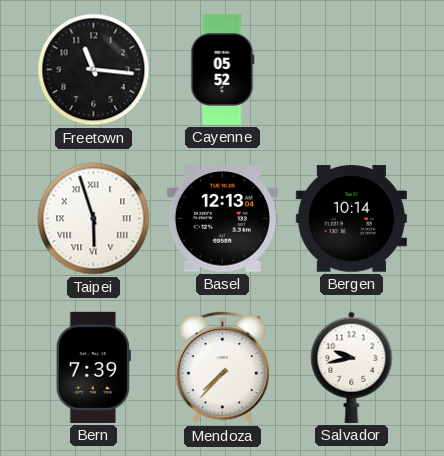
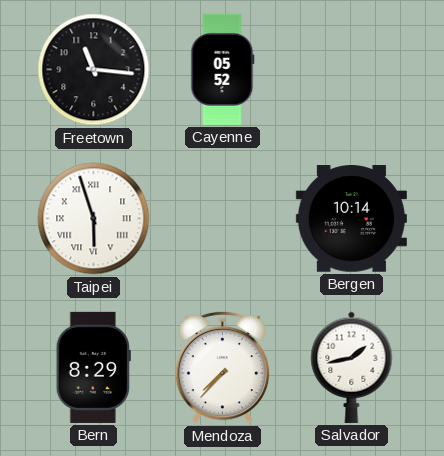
Basel: 12:13 -> none (222, 219)
Bern: 7:39 -> 8:29 (93, 367)
Salvador: 9:43 -> 1:43 (352, 367)
